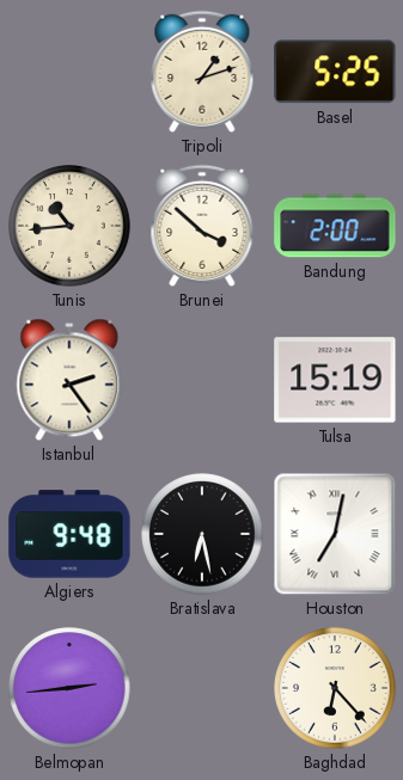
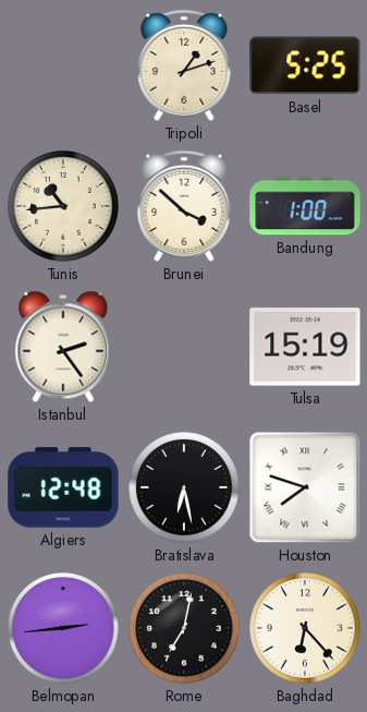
Bandung: 2:00 -> 1:00 (305, 206)
Algiers: 9:48 -> 12:48 (63, 487)
Houston: 7:02 -> 7:48 (305, 487)
Rome: none -> 7:02 (184, 628)
